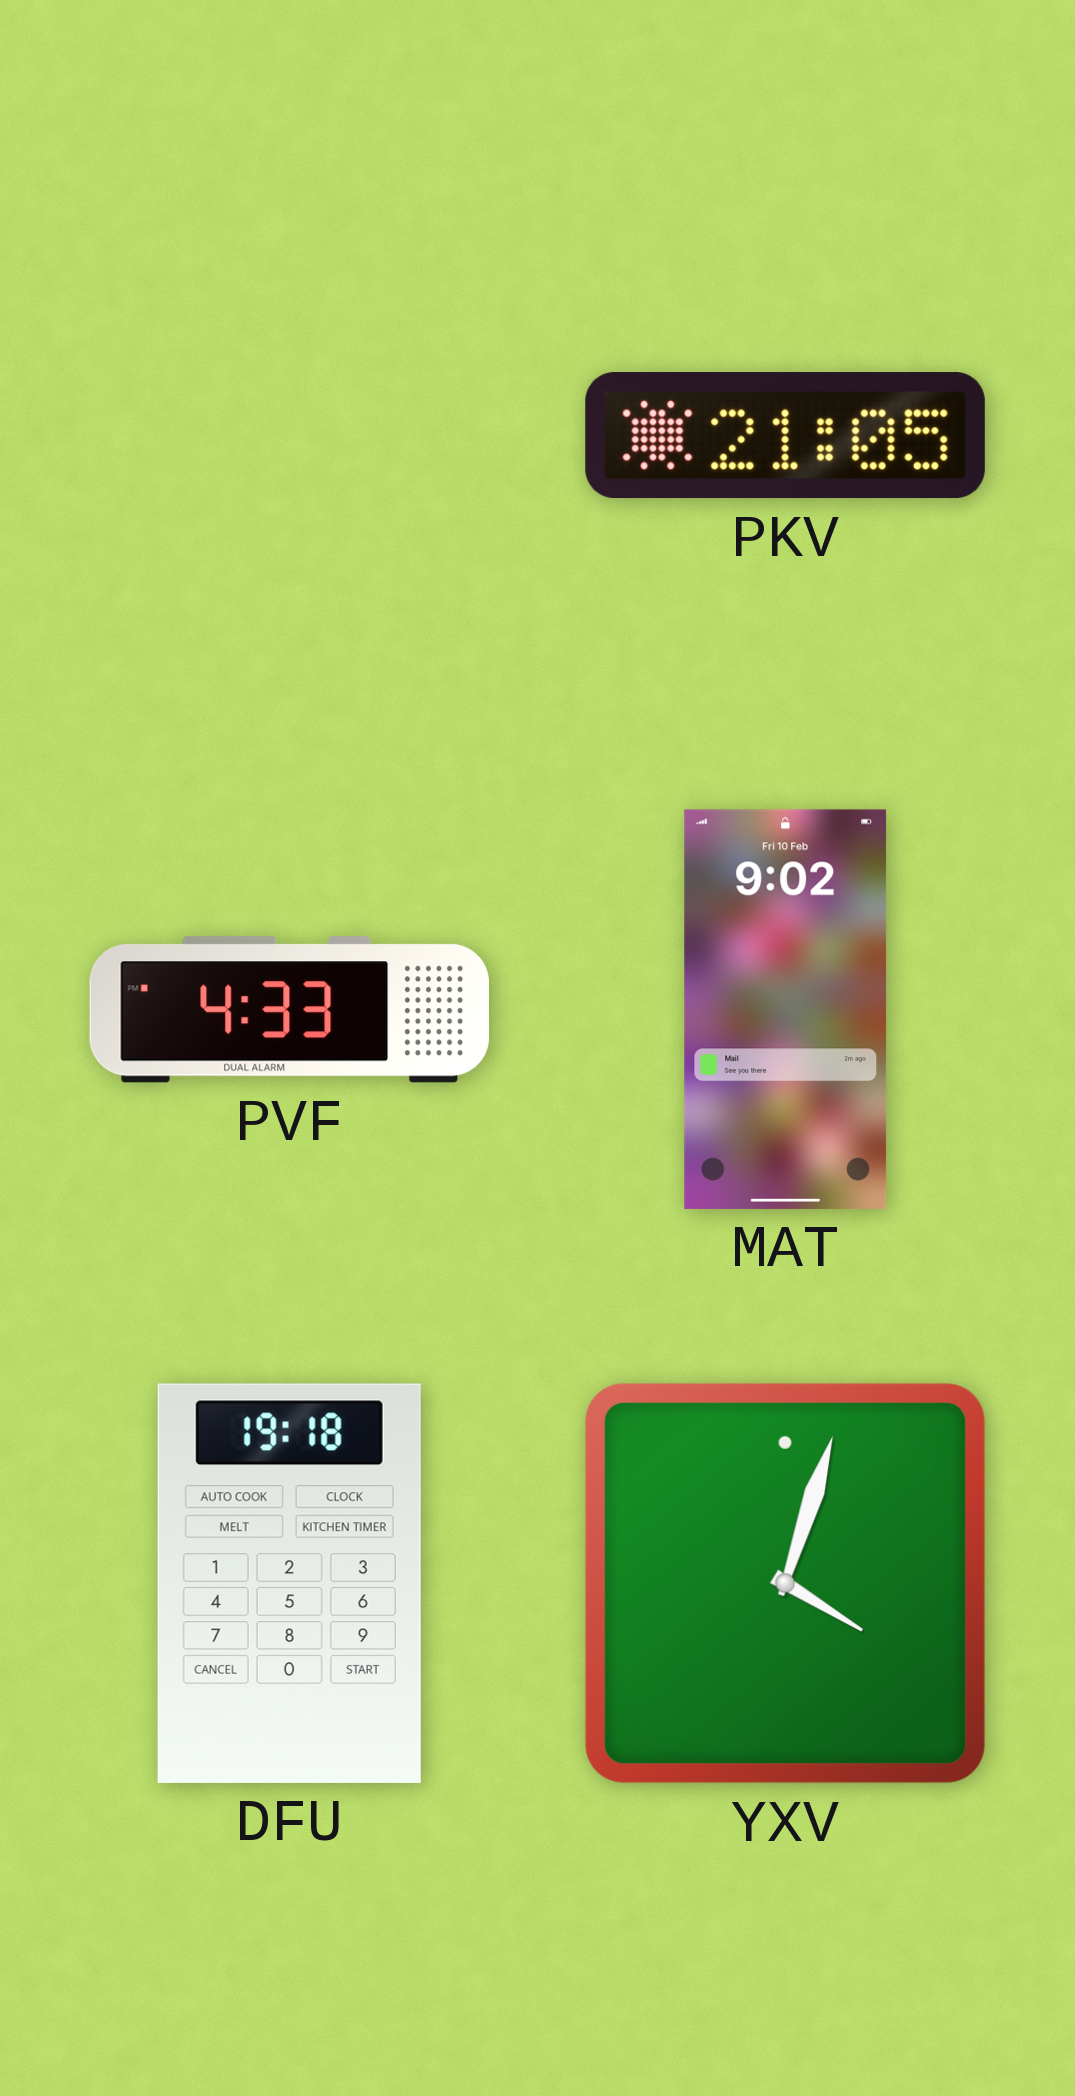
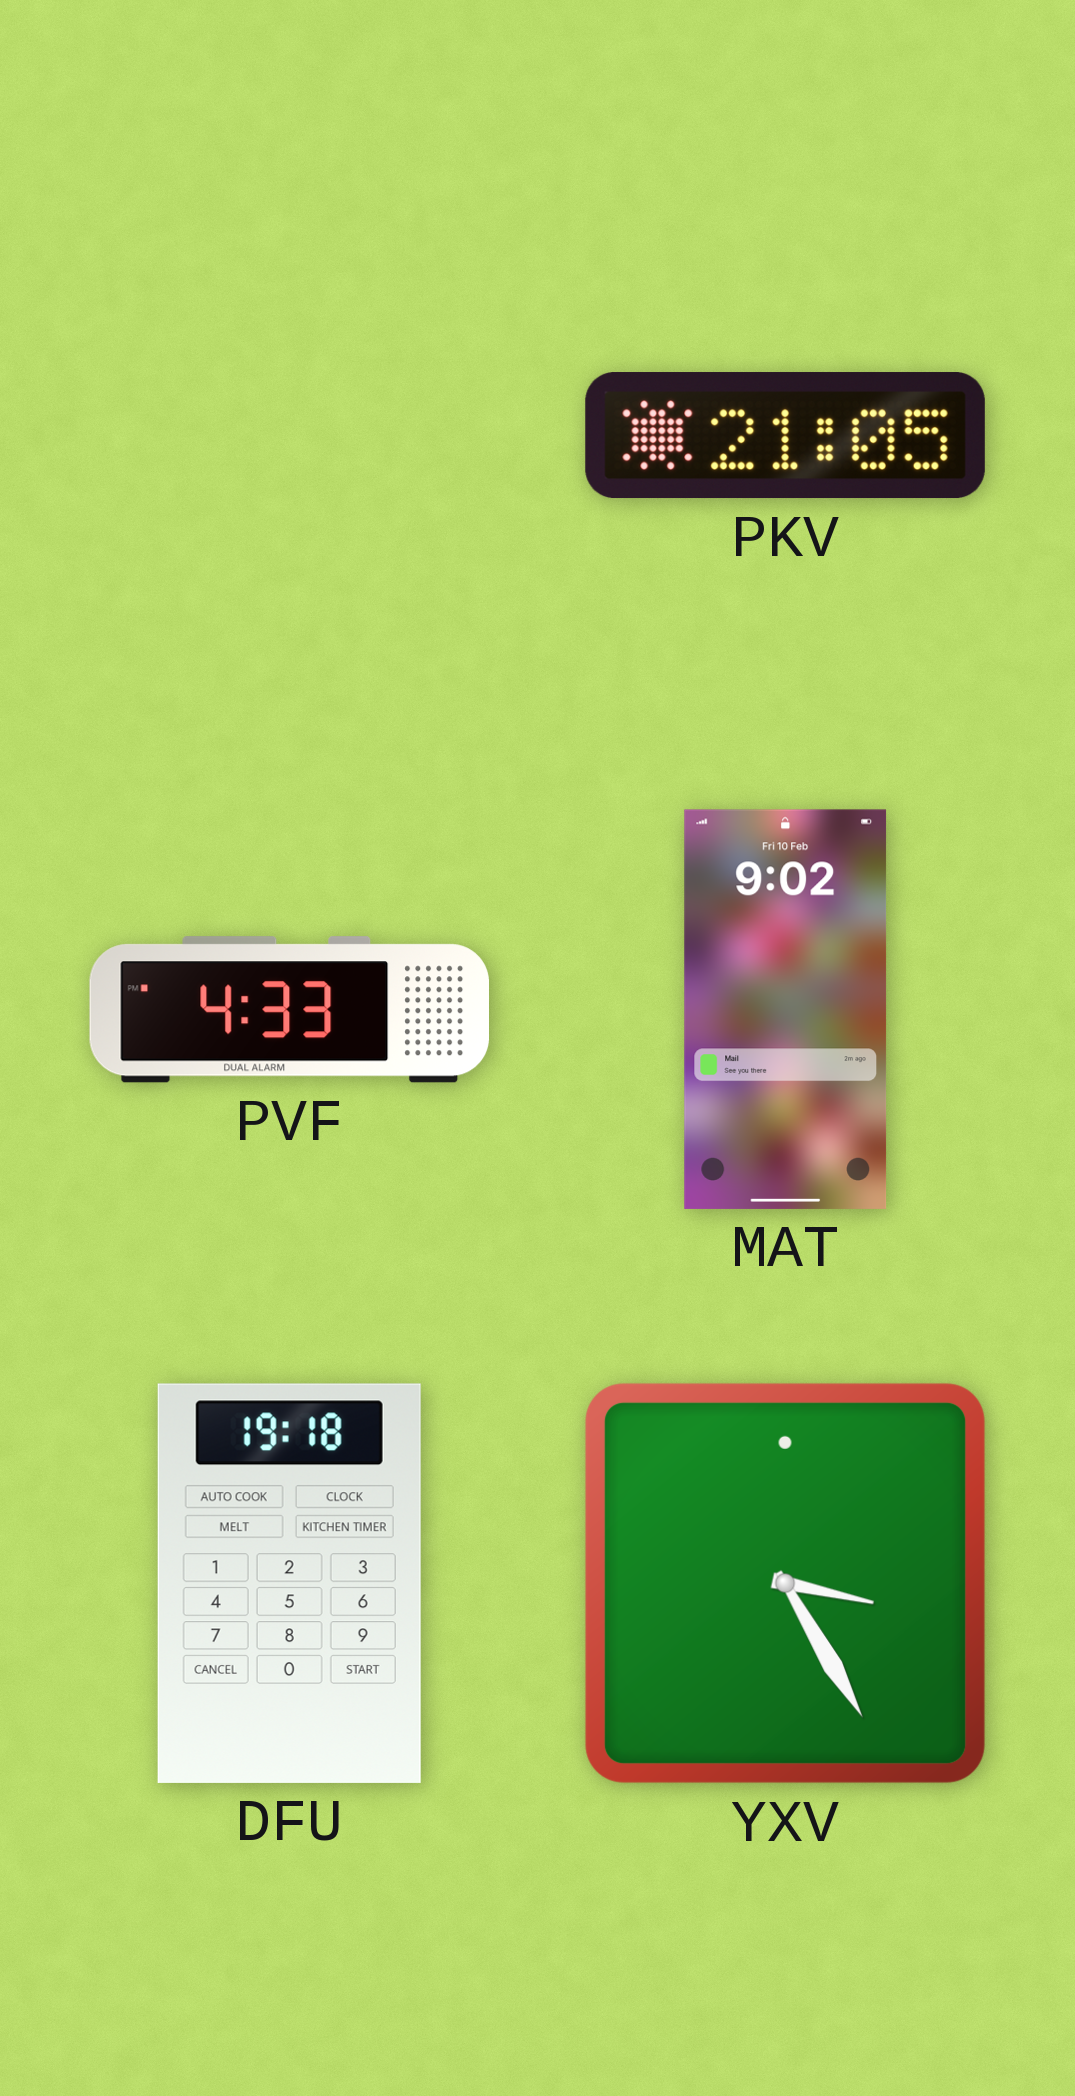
YXV: 4:03 -> 3:25 (785, 1583)
